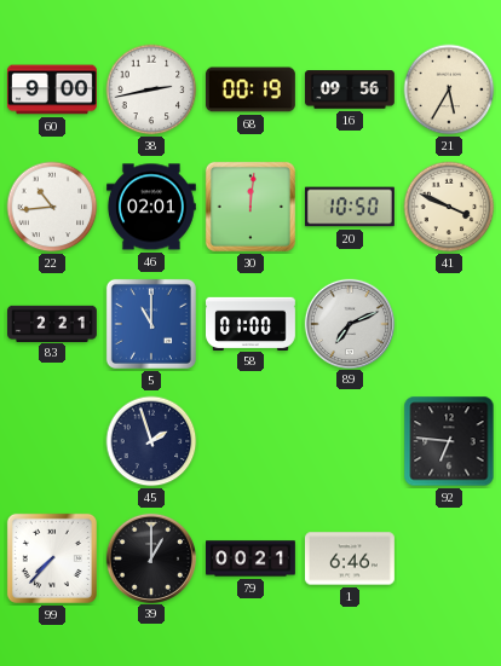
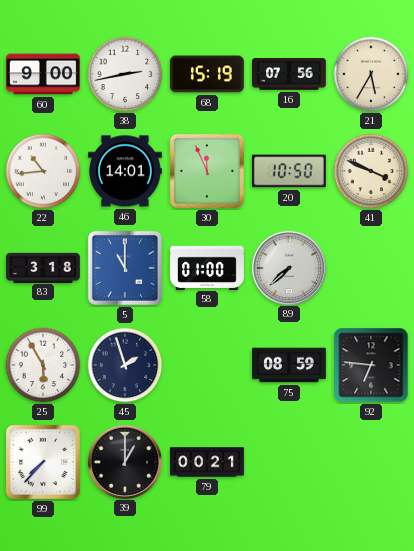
68: 00:19 -> 15:19 (207, 74)
16: 09:56 -> 07:56 (289, 74)
46: 02:01 -> 14:01 (125, 171)
30: 12:01 -> 11:56 (207, 171)
83: 2:21 -> 3:18 (44, 267)
89: 7:11 -> 7:38 (288, 267)
25: none -> 5:55 (43, 365)
75: none -> 08:59 (290, 365)
1: 6:46 -> none (350, 558)
